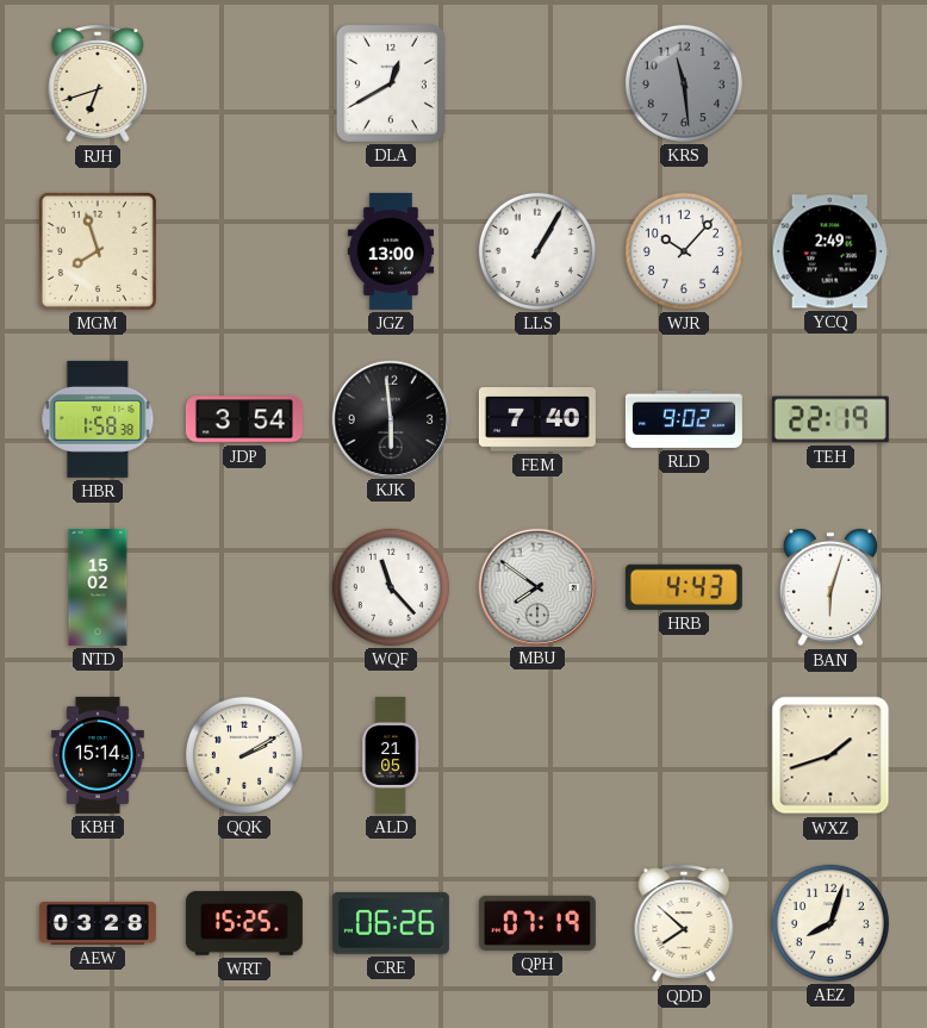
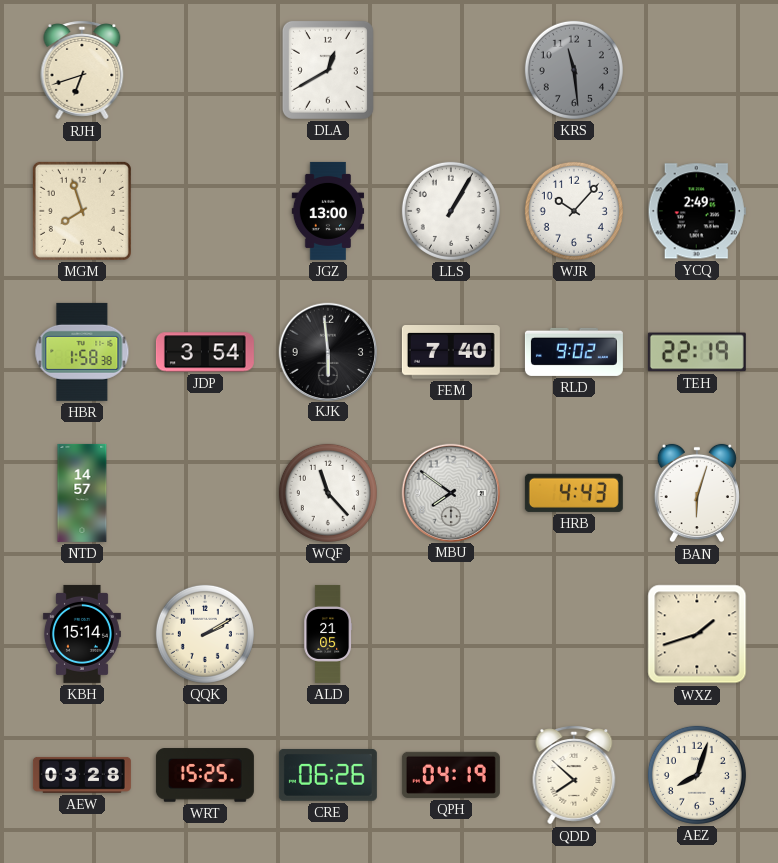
NTD: 15:02 -> 14:57 (82, 493)
QPH: 07:19 -> 04:19 (451, 775)
